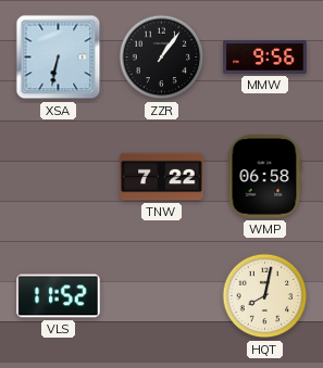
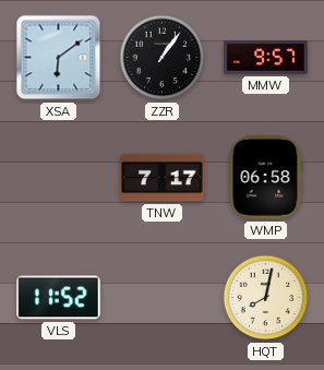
XSA: 6:32 -> 6:09 (59, 58)
MMW: 9:56 -> 9:57 (266, 58)
TNW: 7:22 -> 7:17 (163, 178)
